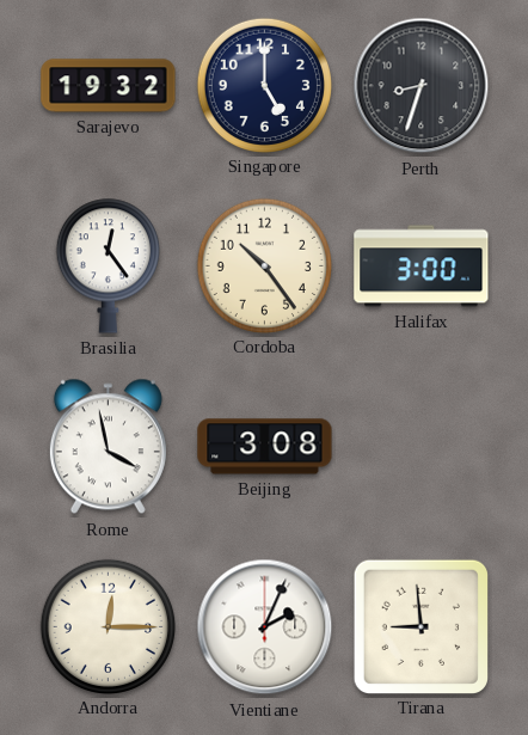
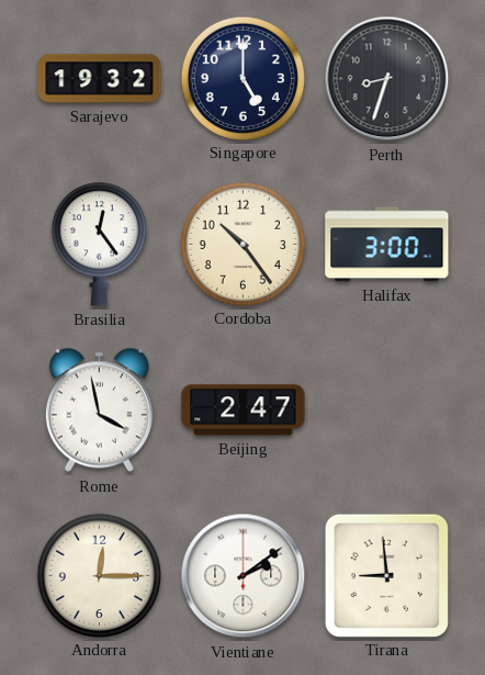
Beijing: 3:08 -> 2:47 (244, 410)
Vientiane: 2:04 -> 2:09 (244, 576)
